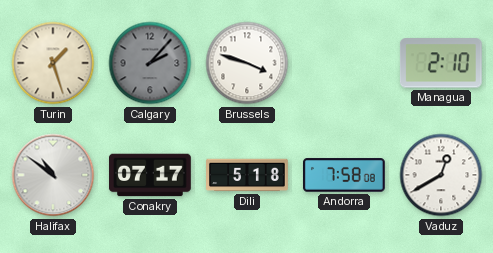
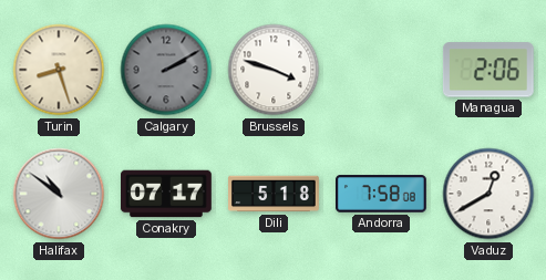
Turin: 1:27 -> 8:27 (59, 70)
Calgary: 2:07 -> 2:10 (166, 70)
Managua: 2:10 -> 2:06 (488, 70)
